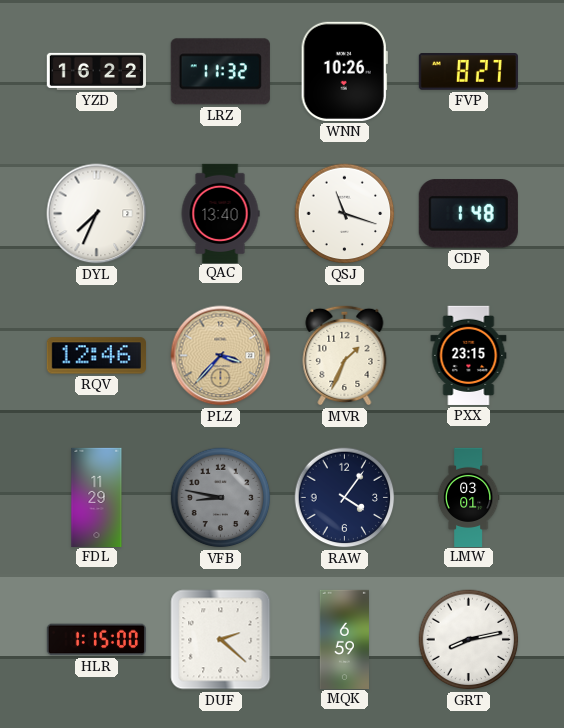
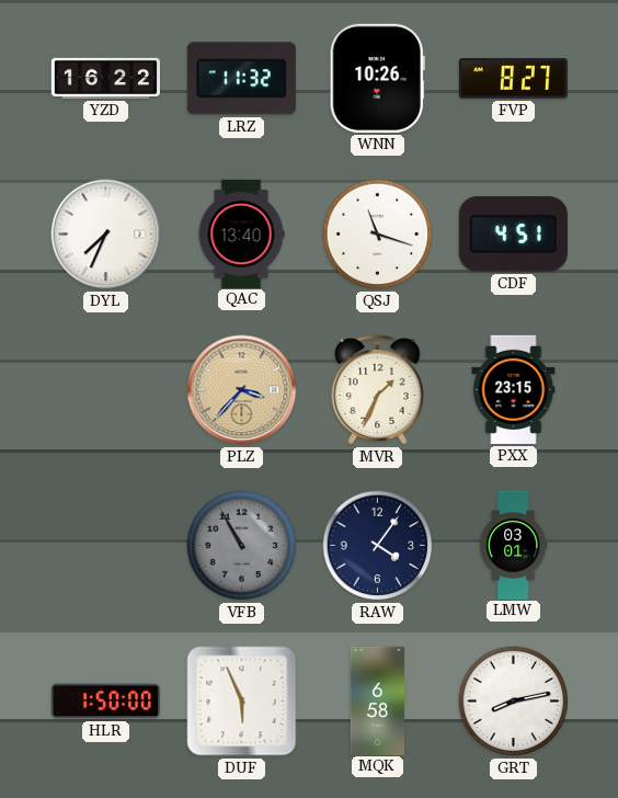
CDF: 1:48 -> 4:51 (513, 235)
RQV: 12:46 -> none (96, 356)
FDL: 11:29 -> none (97, 497)
VFB: 8:47 -> 10:55 (242, 546)
HLR: 1:15 -> 1:50 (105, 702)
DUF: 2:22 -> 5:56 (242, 702)
MQK: 6:59 -> 6:58 (377, 700)
